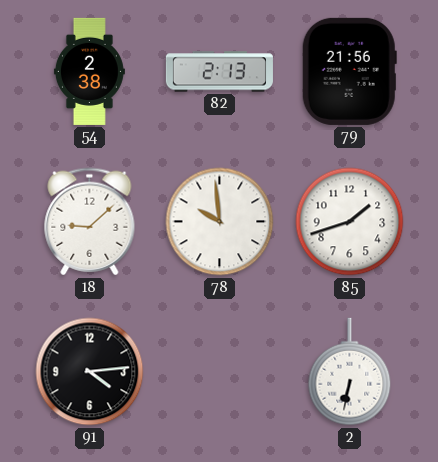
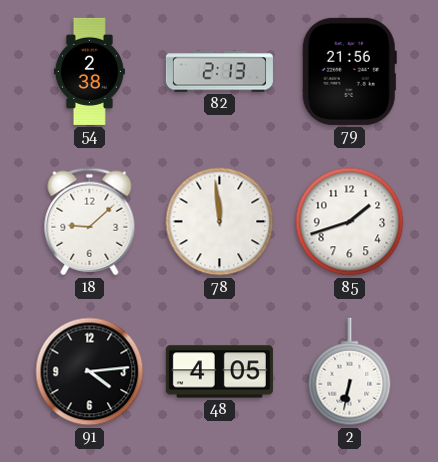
78: 9:59 -> 11:59 (220, 222)
48: none -> 4:05 (219, 372)
